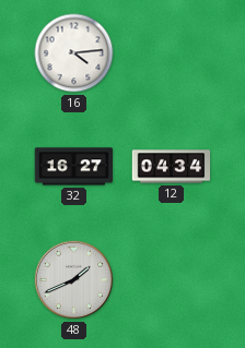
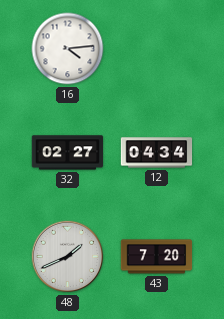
32: 16:27 -> 02:27 (68, 153)
43: none -> 7:20 (157, 257)
